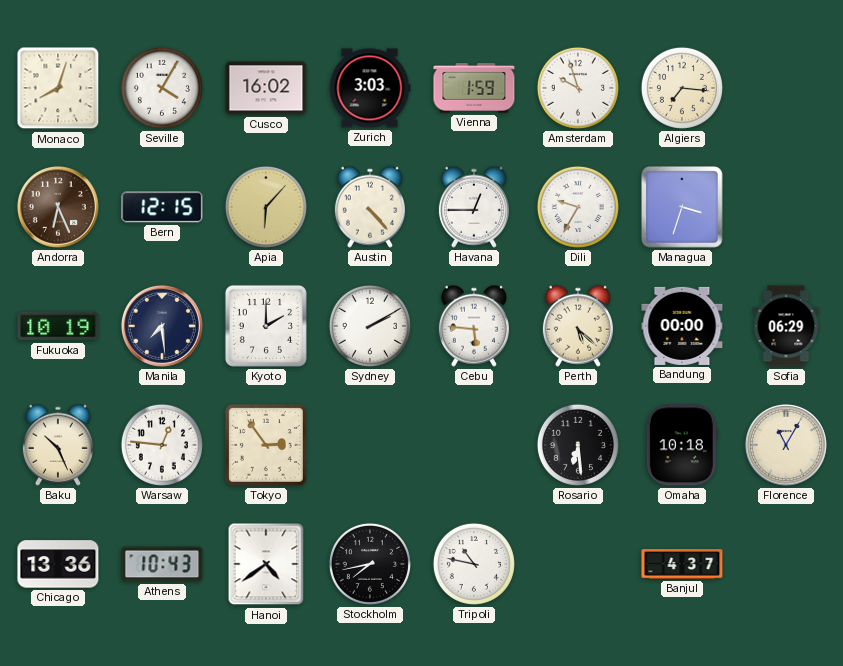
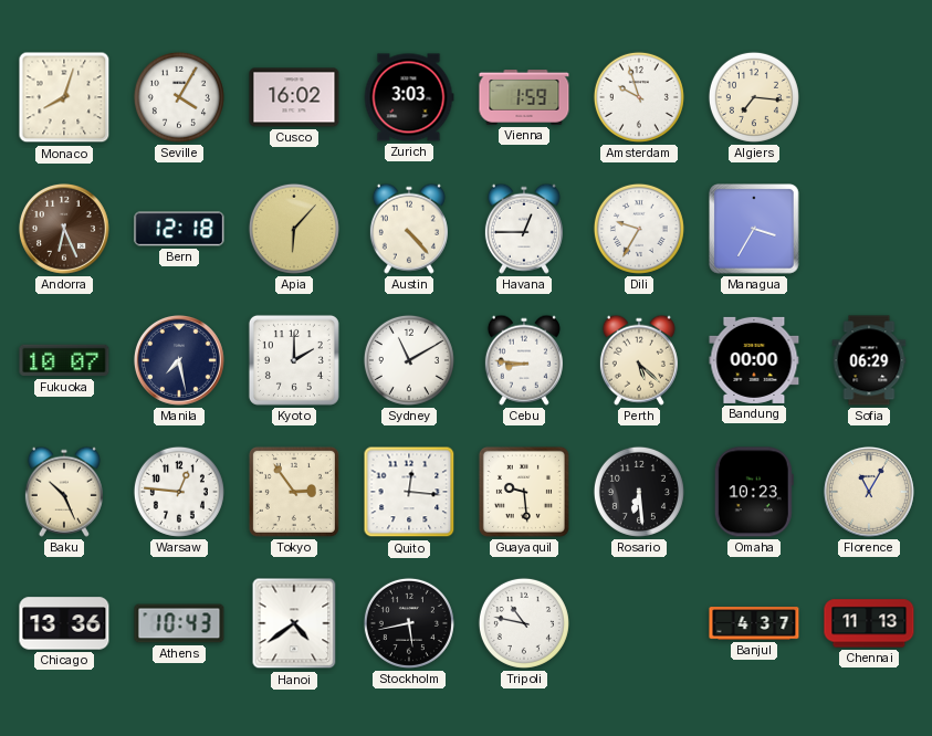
Bern: 12:15 -> 12:18 (179, 229)
Managua: 3:33 -> 3:35 (755, 230)
Fukuoka: 10:19 -> 10:07 (64, 360)
Manila: 7:29 -> 7:28 (179, 360)
Sydney: 2:10 -> 11:10 (409, 360)
Cebu: 5:46 -> 8:46 (524, 360)
Quito: none -> 12:16 (409, 492)
Guayaquil: none -> 9:29 (524, 492)
Omaha: 10:18 -> 10:23 (754, 492)
Stockholm: 7:43 -> 5:43 (409, 623)
Chennai: none -> 11:13 (869, 623)
